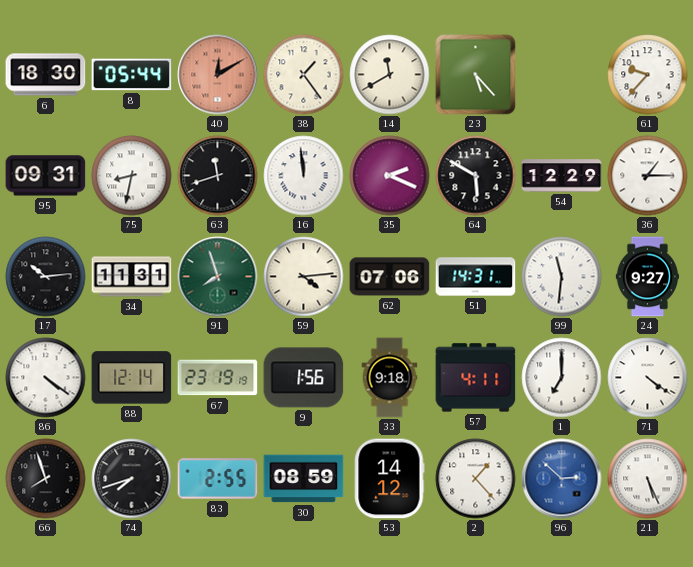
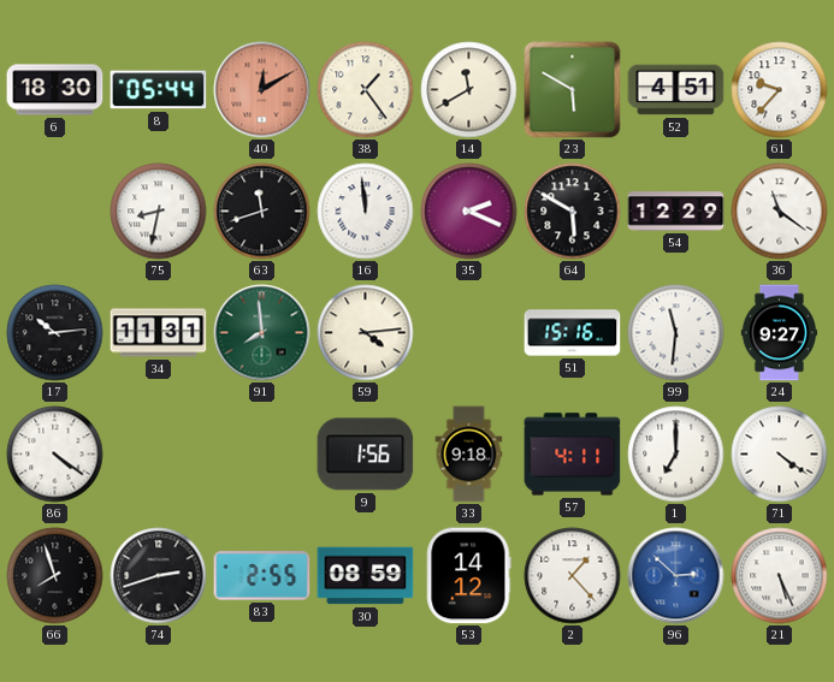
23: 5:23 -> 5:50 (573, 90)
52: none -> 4:51 (676, 90)
95: 09:31 -> none (46, 176)
36: 1:15 -> 11:21 (780, 212)
91: 7:57 -> 7:59 (262, 333)
62: 07:06 -> none (390, 277)
51: 14:31 -> 15:16 (573, 333)
88: 12:14 -> none (132, 378)
67: 23:19 -> none (218, 378)
74: 7:42 -> 2:42 (159, 576)
